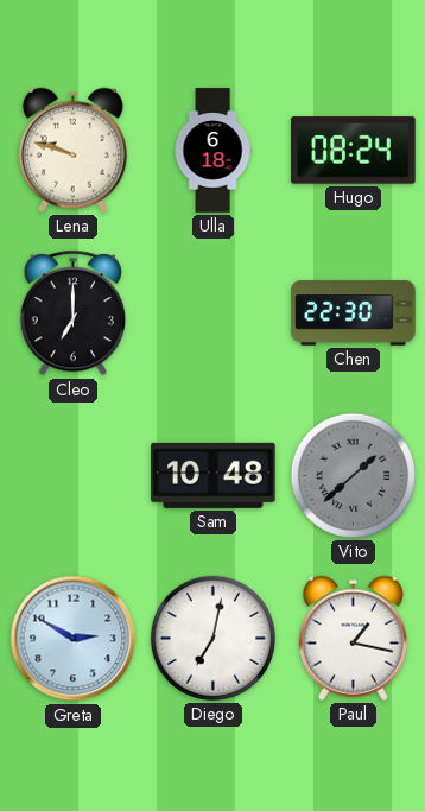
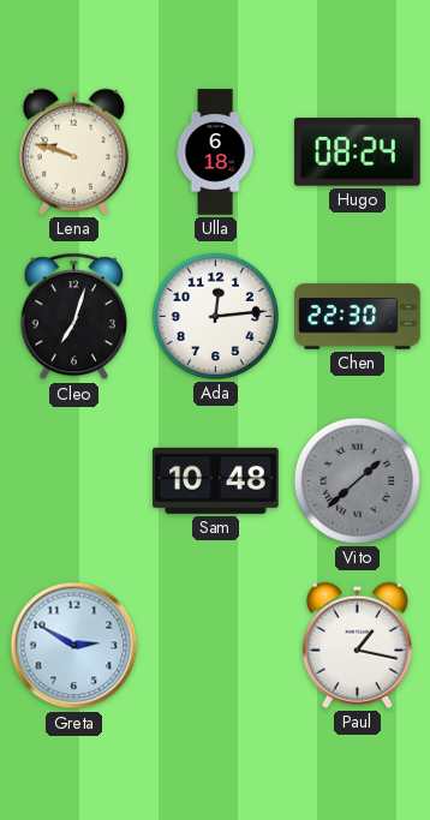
Cleo: 7:00 -> 7:03 (73, 317)
Ada: none -> 12:14 (215, 316)
Diego: 7:02 -> none (213, 638)
